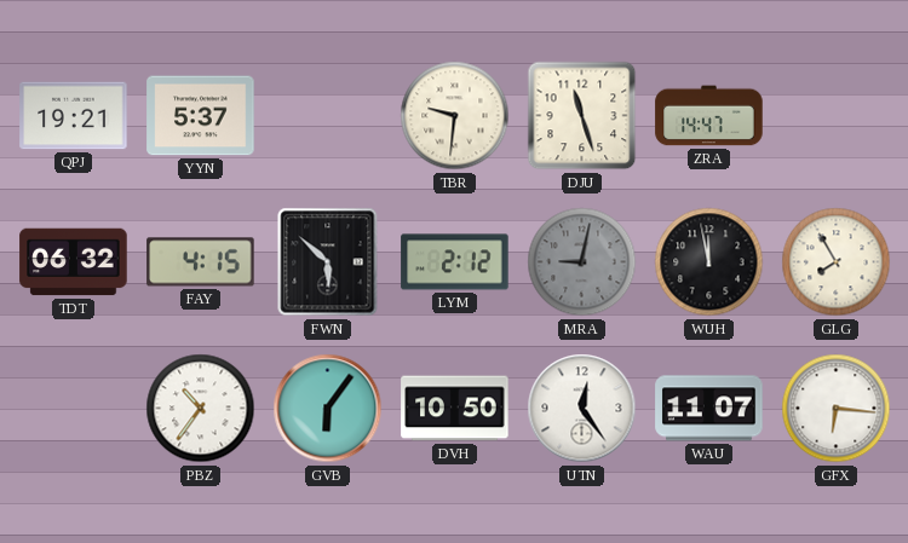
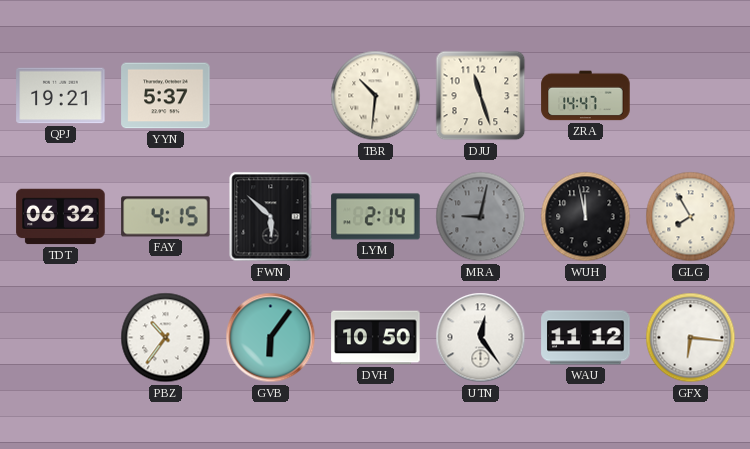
TBR: 9:31 -> 10:31 (376, 96)
LYM: 2:12 -> 2:14 (376, 217)
WAU: 11:07 -> 11:12 (586, 338)
